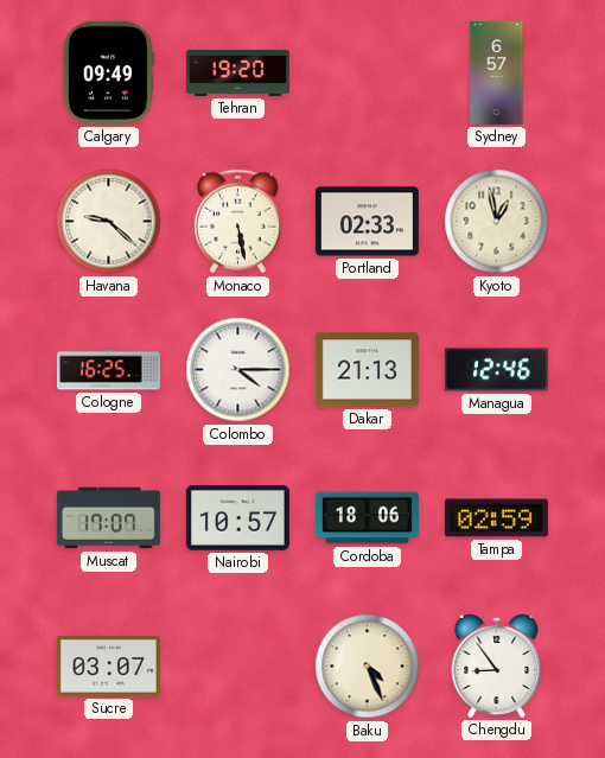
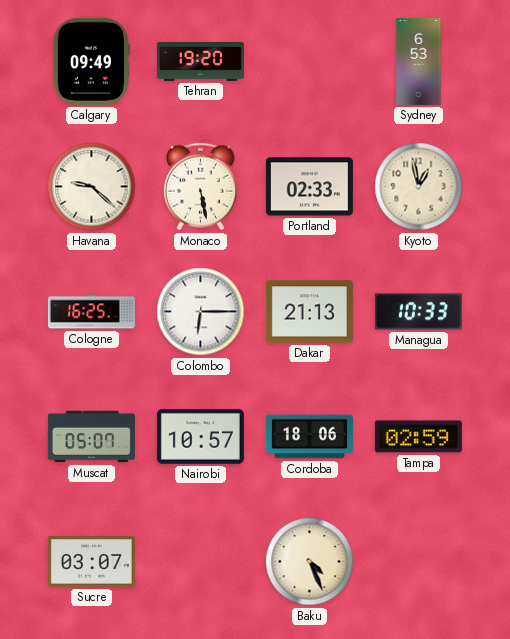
Sydney: 6:57 -> 6:53 (419, 61)
Colombo: 4:15 -> 6:15 (201, 312)
Managua: 12:46 -> 10:33 (418, 312)
Muscat: 17:07 -> 05:07 (91, 437)
Chengdu: 8:54 -> none (497, 665)
